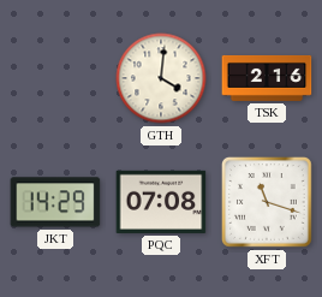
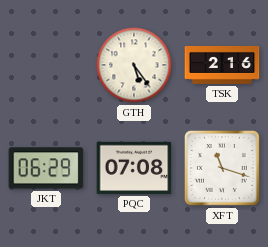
GTH: 4:01 -> 5:24 (134, 65)
JKT: 14:29 -> 06:29 (46, 168)
